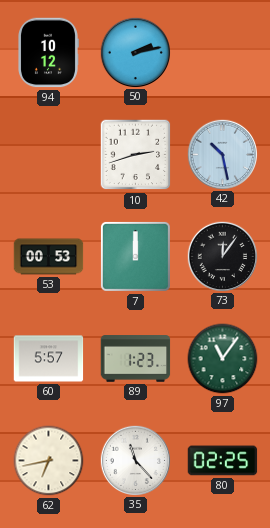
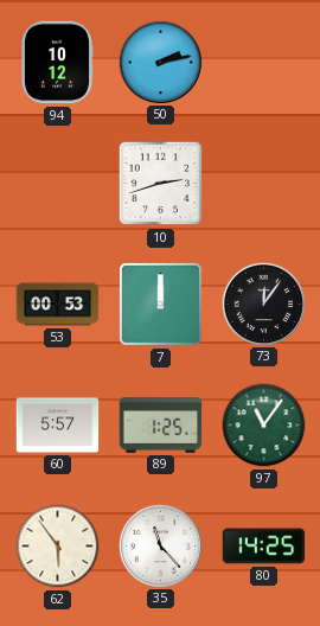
42: 10:28 -> none (222, 154)
89: 1:23 -> 1:25 (161, 426)
62: 6:43 -> 5:54 (58, 547)
80: 02:25 -> 14:25 (264, 547)
